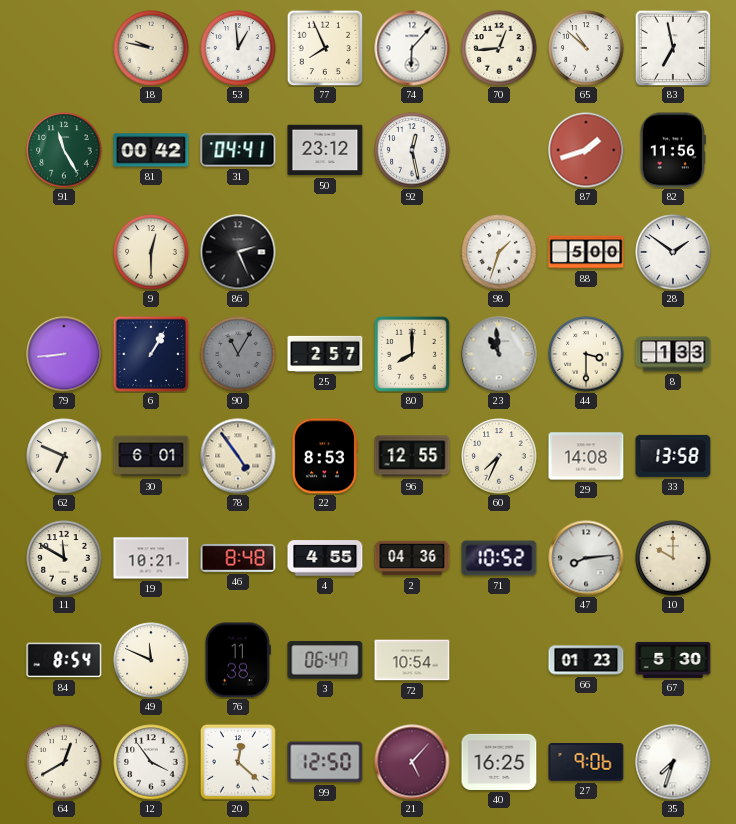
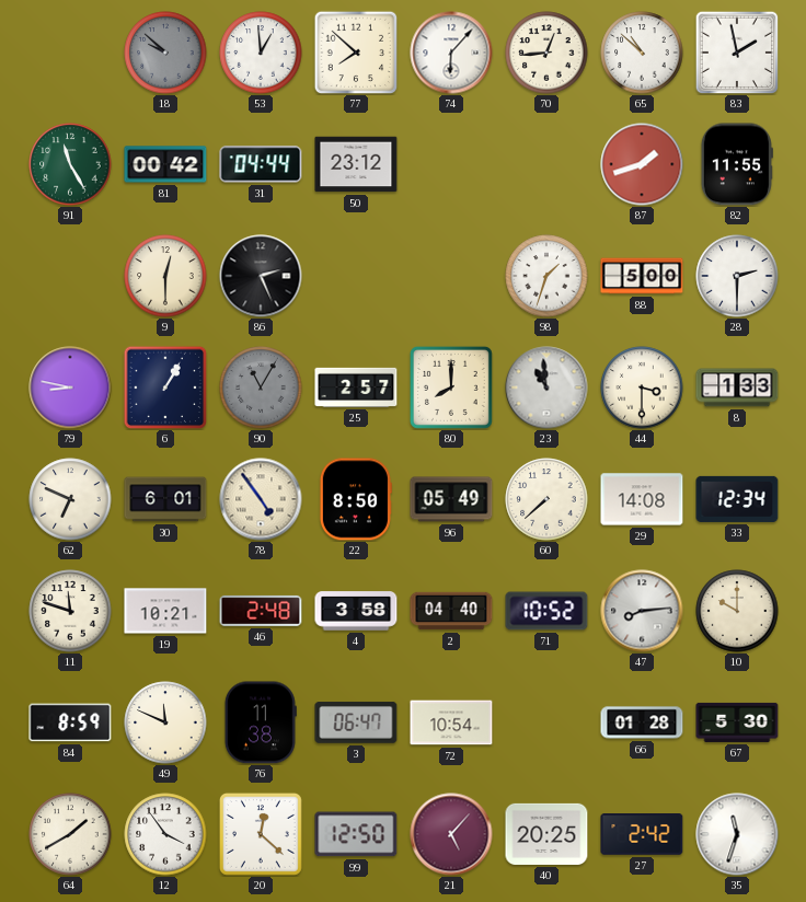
18: 9:47 -> 9:52 (165, 53)
18 dial: cream -> grey (165, 53)
77: 7:56 -> 7:52 (356, 53)
83: 6:58 -> 1:58 (737, 53)
31: 04:41 -> 04:44 (261, 164)
92: 12:28 -> none (412, 150)
82: 11:56 -> 11:55 (737, 164)
28: 1:51 -> 2:30 (737, 276)
79: 8:44 -> 8:47 (70, 388)
22: 8:53 -> 8:50 (356, 499)
96: 12:55 -> 05:49 (451, 499)
60: 7:34 -> 7:38 (546, 499)
33: 13:58 -> 12:34 (737, 499)
11: 11:50 -> 11:48 (70, 611)
46: 8:48 -> 2:48 (261, 611)
4: 4:55 -> 3:58 (356, 611)
2: 04:36 -> 04:40 (451, 611)
84: 8:54 -> 8:59 (70, 722)
66: 01:23 -> 01:28 (642, 722)
64: 12:40 -> 1:40 (70, 834)
40: 16:25 -> 20:25 (546, 834)
27: 9:06 -> 2:42 (642, 834)
35: 7:33 -> 11:33 (737, 834)
